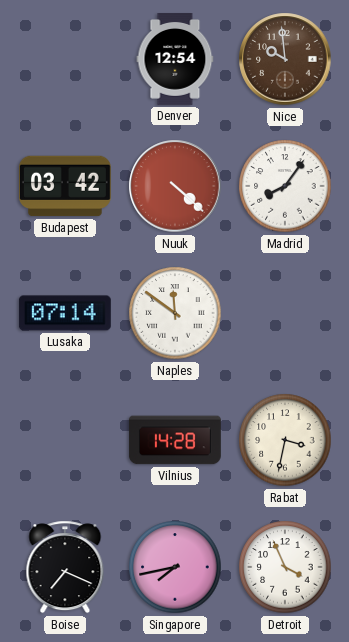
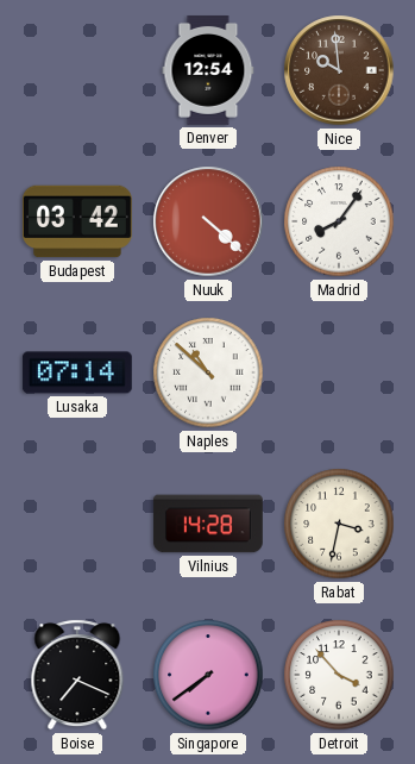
Naples: 11:51 -> 10:52 (208, 372)
Singapore: 7:43 -> 7:39 (208, 675)
Detroit: 3:56 -> 3:53 (339, 675)
